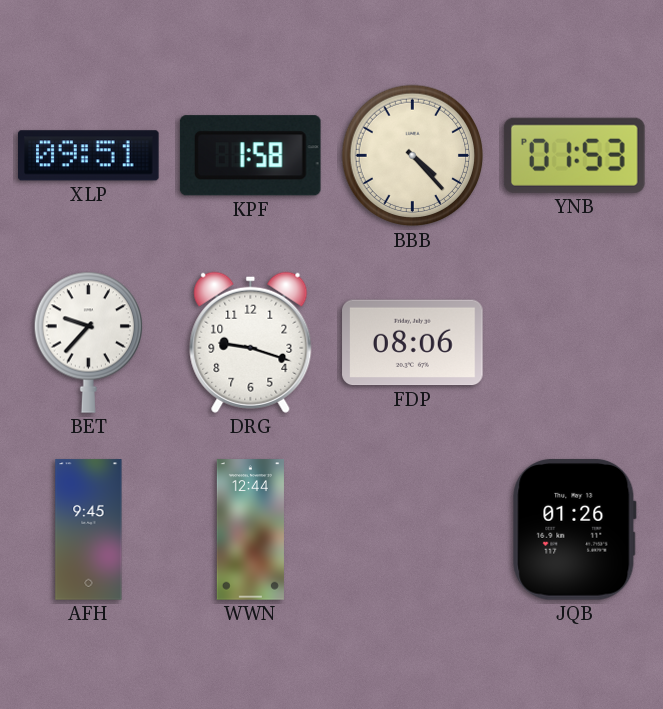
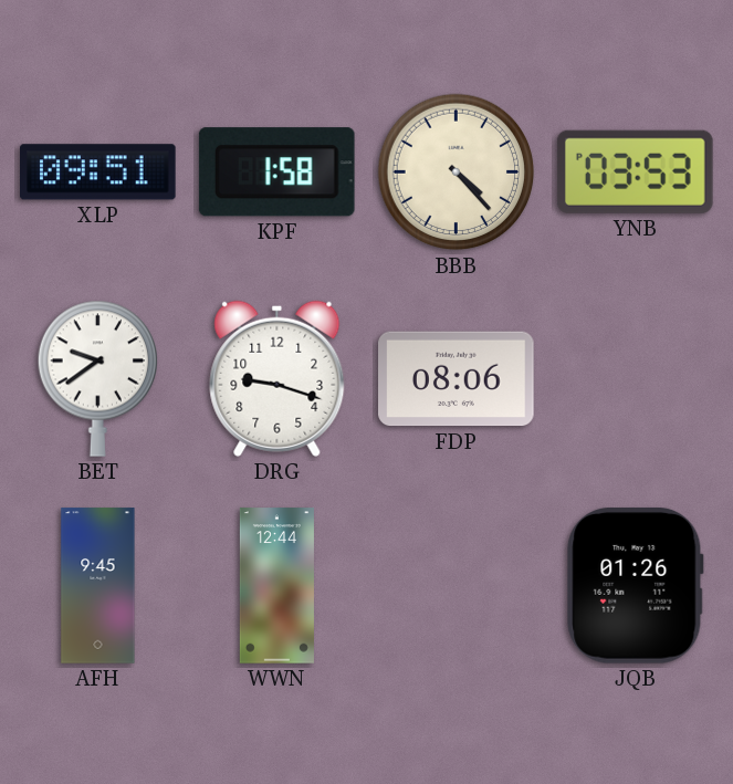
YNB: 01:53 -> 03:53 (635, 171)
BET: 9:37 -> 9:39 (97, 378)
